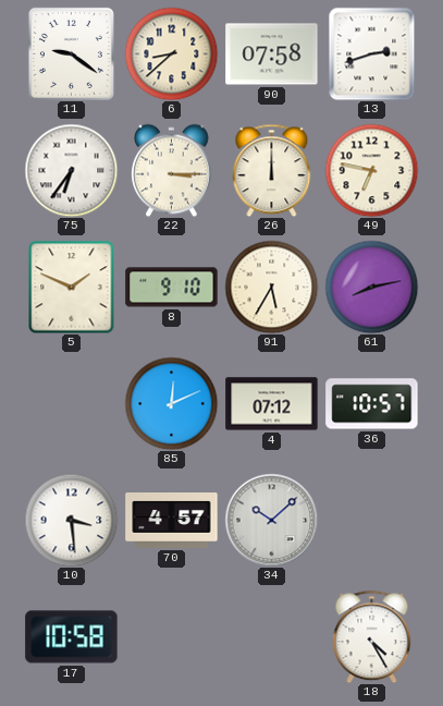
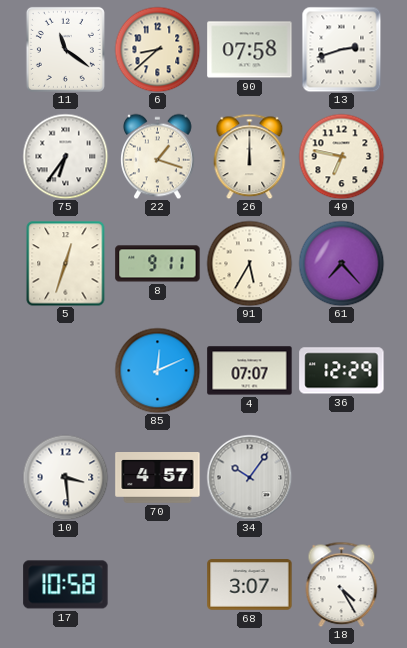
11: 9:21 -> 11:21 (65, 49)
22: 3:15 -> 1:18 (158, 156)
5: 1:49 -> 12:33 (66, 263)
8: 9:10 -> 9:11 (158, 264)
61: 8:13 -> 7:23 (341, 263)
4: 07:12 -> 07:07 (250, 371)
36: 10:57 -> 12:29 (342, 371)
34: 10:08 -> 10:06 (249, 477)
68: none -> 3:07 (250, 585)
